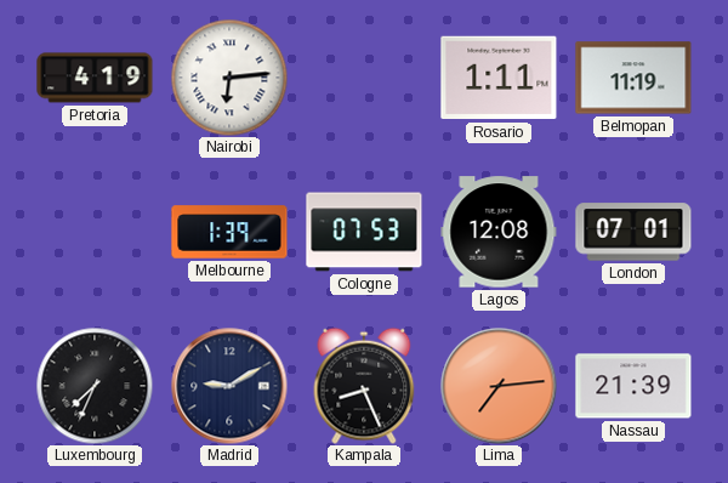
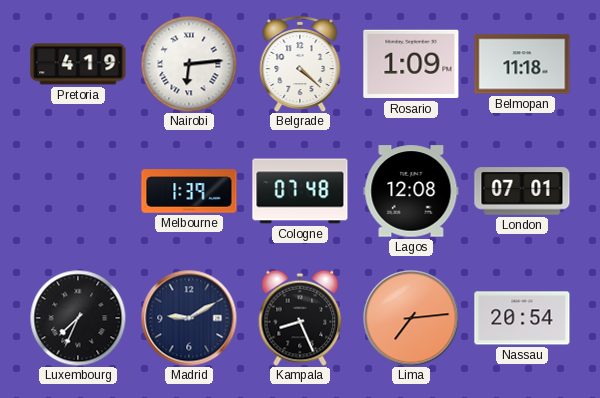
Belgrade: none -> 4:22 (300, 64)
Rosario: 1:11 -> 1:09 (411, 64)
Belmopan: 11:19 -> 11:18 (522, 64)
Cologne: 07:53 -> 07:48 (300, 191)
Nassau: 21:39 -> 20:54 (522, 318)
